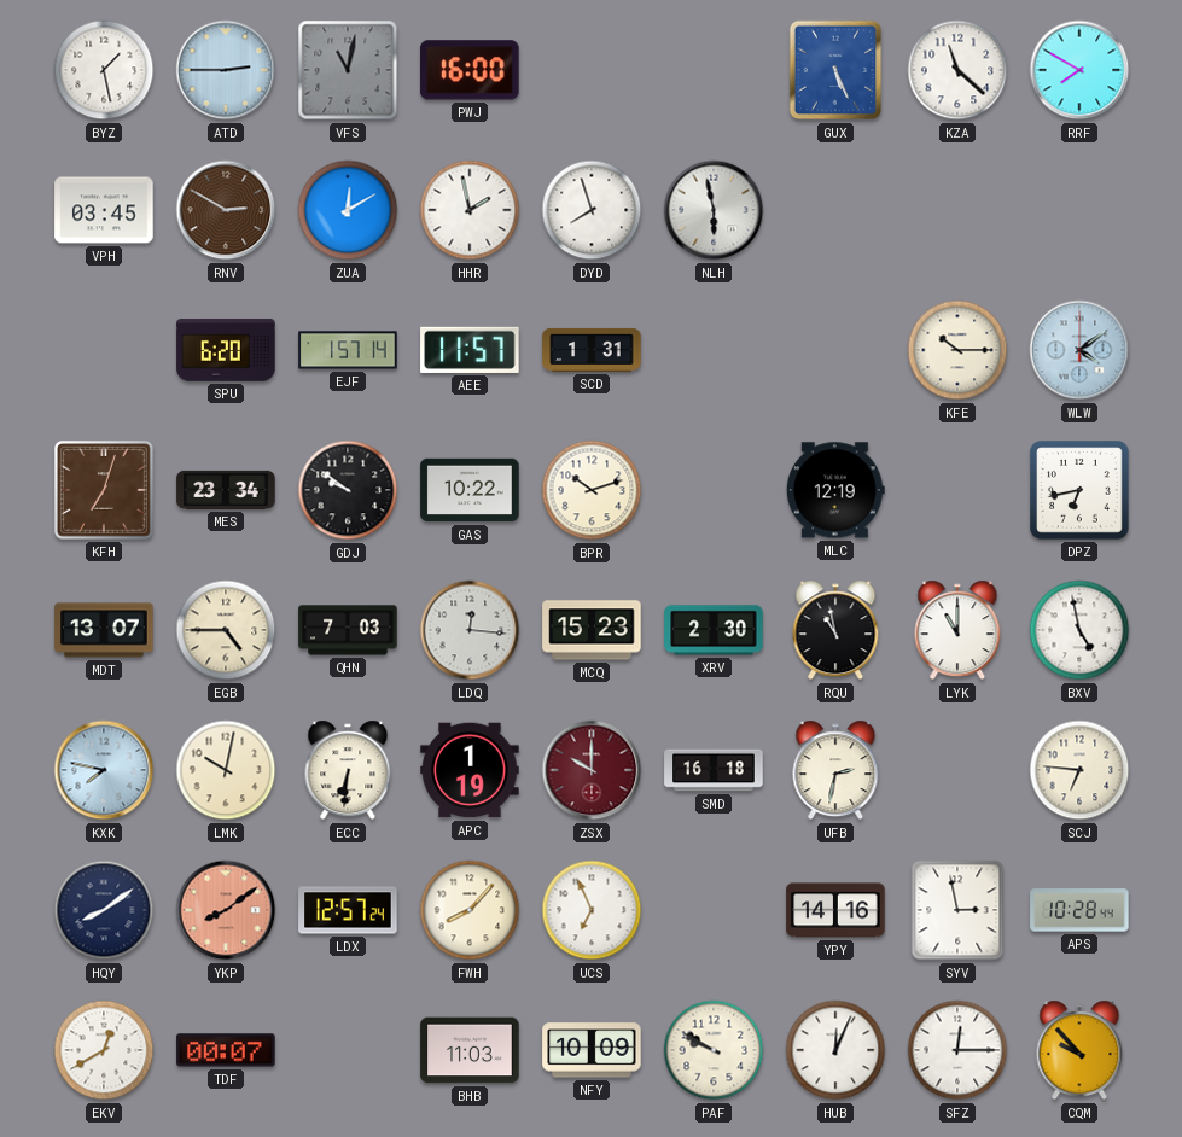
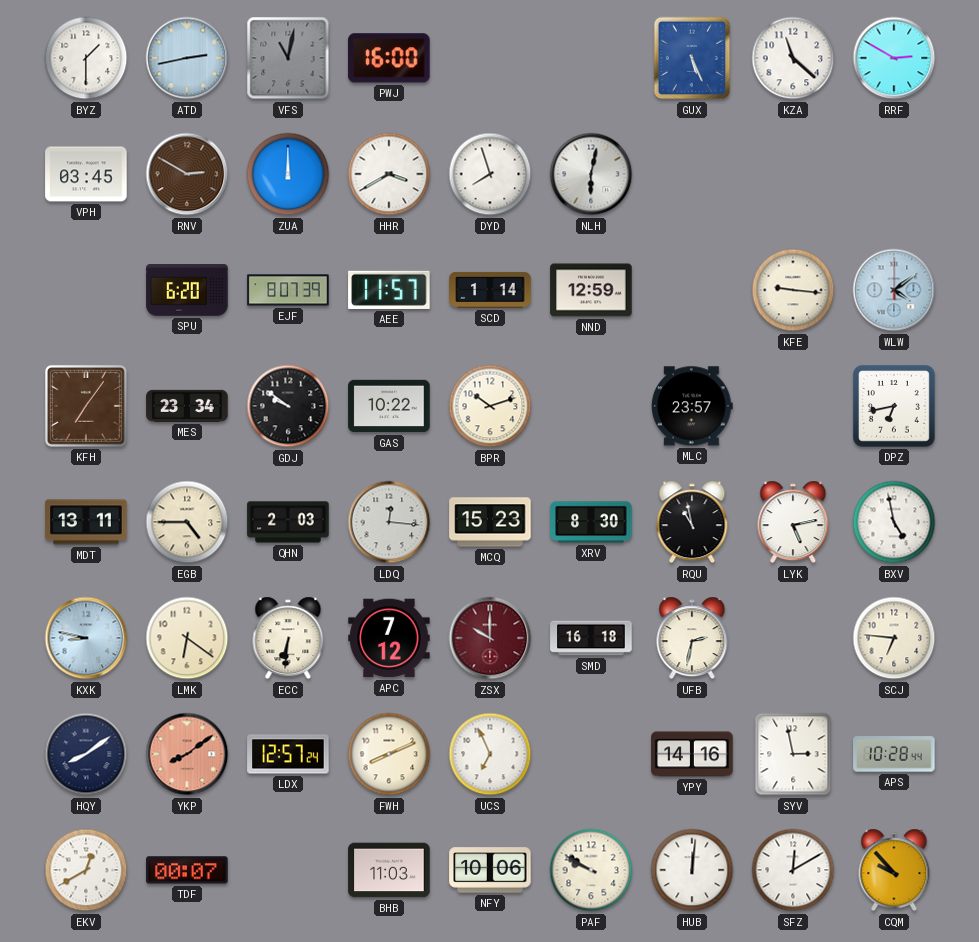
BYZ: 1:28 -> 1:30 (86, 58)
ATD: 2:45 -> 2:43 (187, 58)
RRF: 7:50 -> 2:50 (894, 58)
ZUA: 12:10 -> 12:00 (288, 174)
HHR: 1:58 -> 3:40 (389, 174)
NLH: 5:58 -> 6:02 (591, 174)
EJF: 1:57 -> 8:07 (288, 290)
SCD: 1:31 -> 1:14 (490, 290)
NND: none -> 12:59 (591, 290)
KFE: 10:15 -> 9:16 (793, 290)
KFH: 7:03 -> 7:06 (86, 406)
MLC: 12:19 -> 23:57 (692, 406)
MDT: 13:07 -> 13:11 (86, 522)
QHN: 7:03 -> 2:03 (288, 522)
XRV: 2:30 -> 8:30 (591, 522)
LYK: 11:00 -> 5:13 (793, 522)
KXK: 7:47 -> 8:47 (86, 638)
LMK: 10:02 -> 6:21 (187, 638)
APC: 1:19 -> 7:12 (389, 638)
FWH: 8:07 -> 8:11 (389, 754)
NFY: 10:09 -> 10:06 (490, 870)
HUB: 12:04 -> 12:01 (692, 870)
SFZ: 12:15 -> 12:10 (793, 870)
